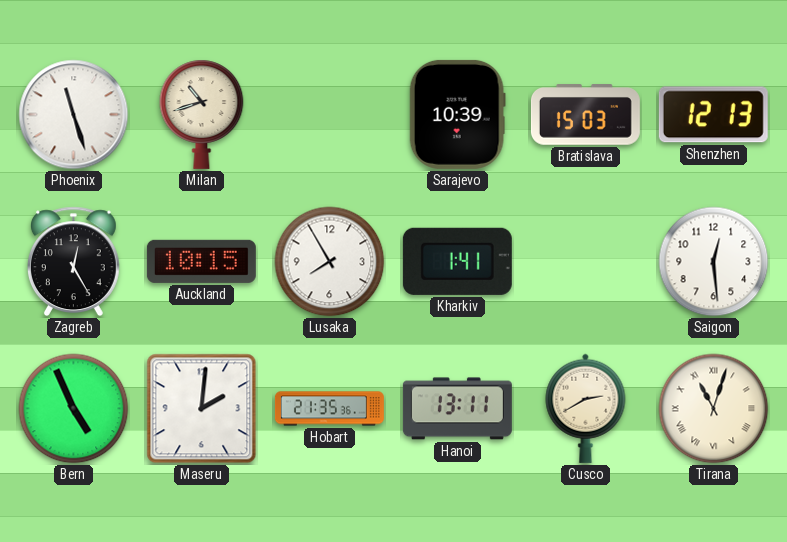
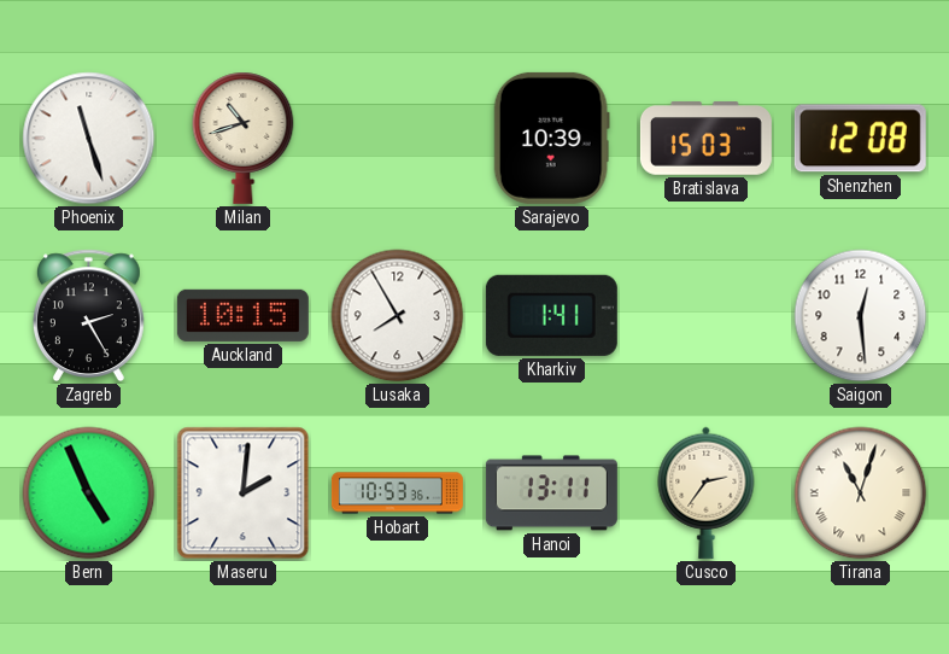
Shenzhen: 12:13 -> 12:08 (860, 139)
Zagreb: 12:25 -> 2:25 (88, 316)
Hobart: 21:35 -> 10:53 (397, 494)
Cusco: 2:40 -> 2:36 (707, 492)
